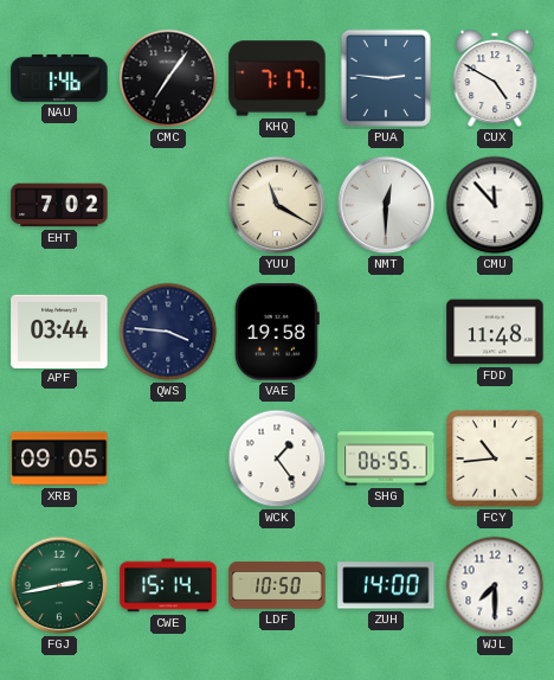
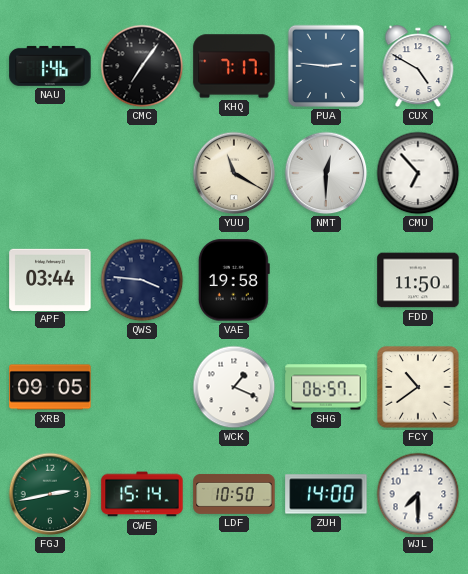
EHT: 7:02 -> none (59, 205)
CMU: 11:53 -> 6:53 (418, 173)
FDD: 11:48 -> 11:50 (418, 280)
WCK: 1:24 -> 1:19 (234, 387)
SHG: 06:55 -> 06:57 (326, 387)
FCY: 10:44 -> 10:39 (418, 387)
